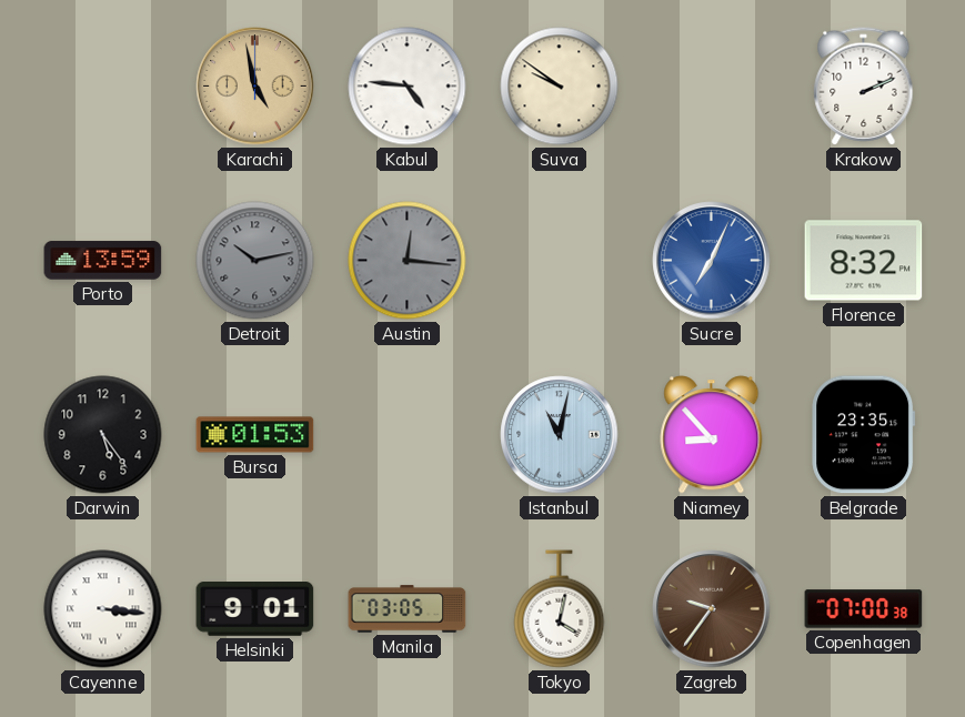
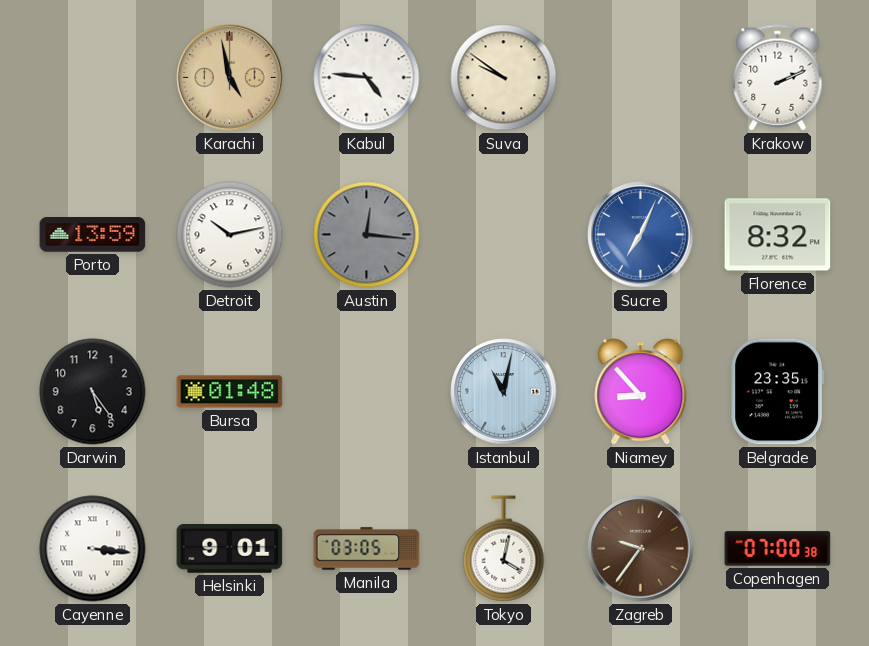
Detroit dial: grey -> white (230, 235)
Bursa: 01:53 -> 01:48 (230, 392)
